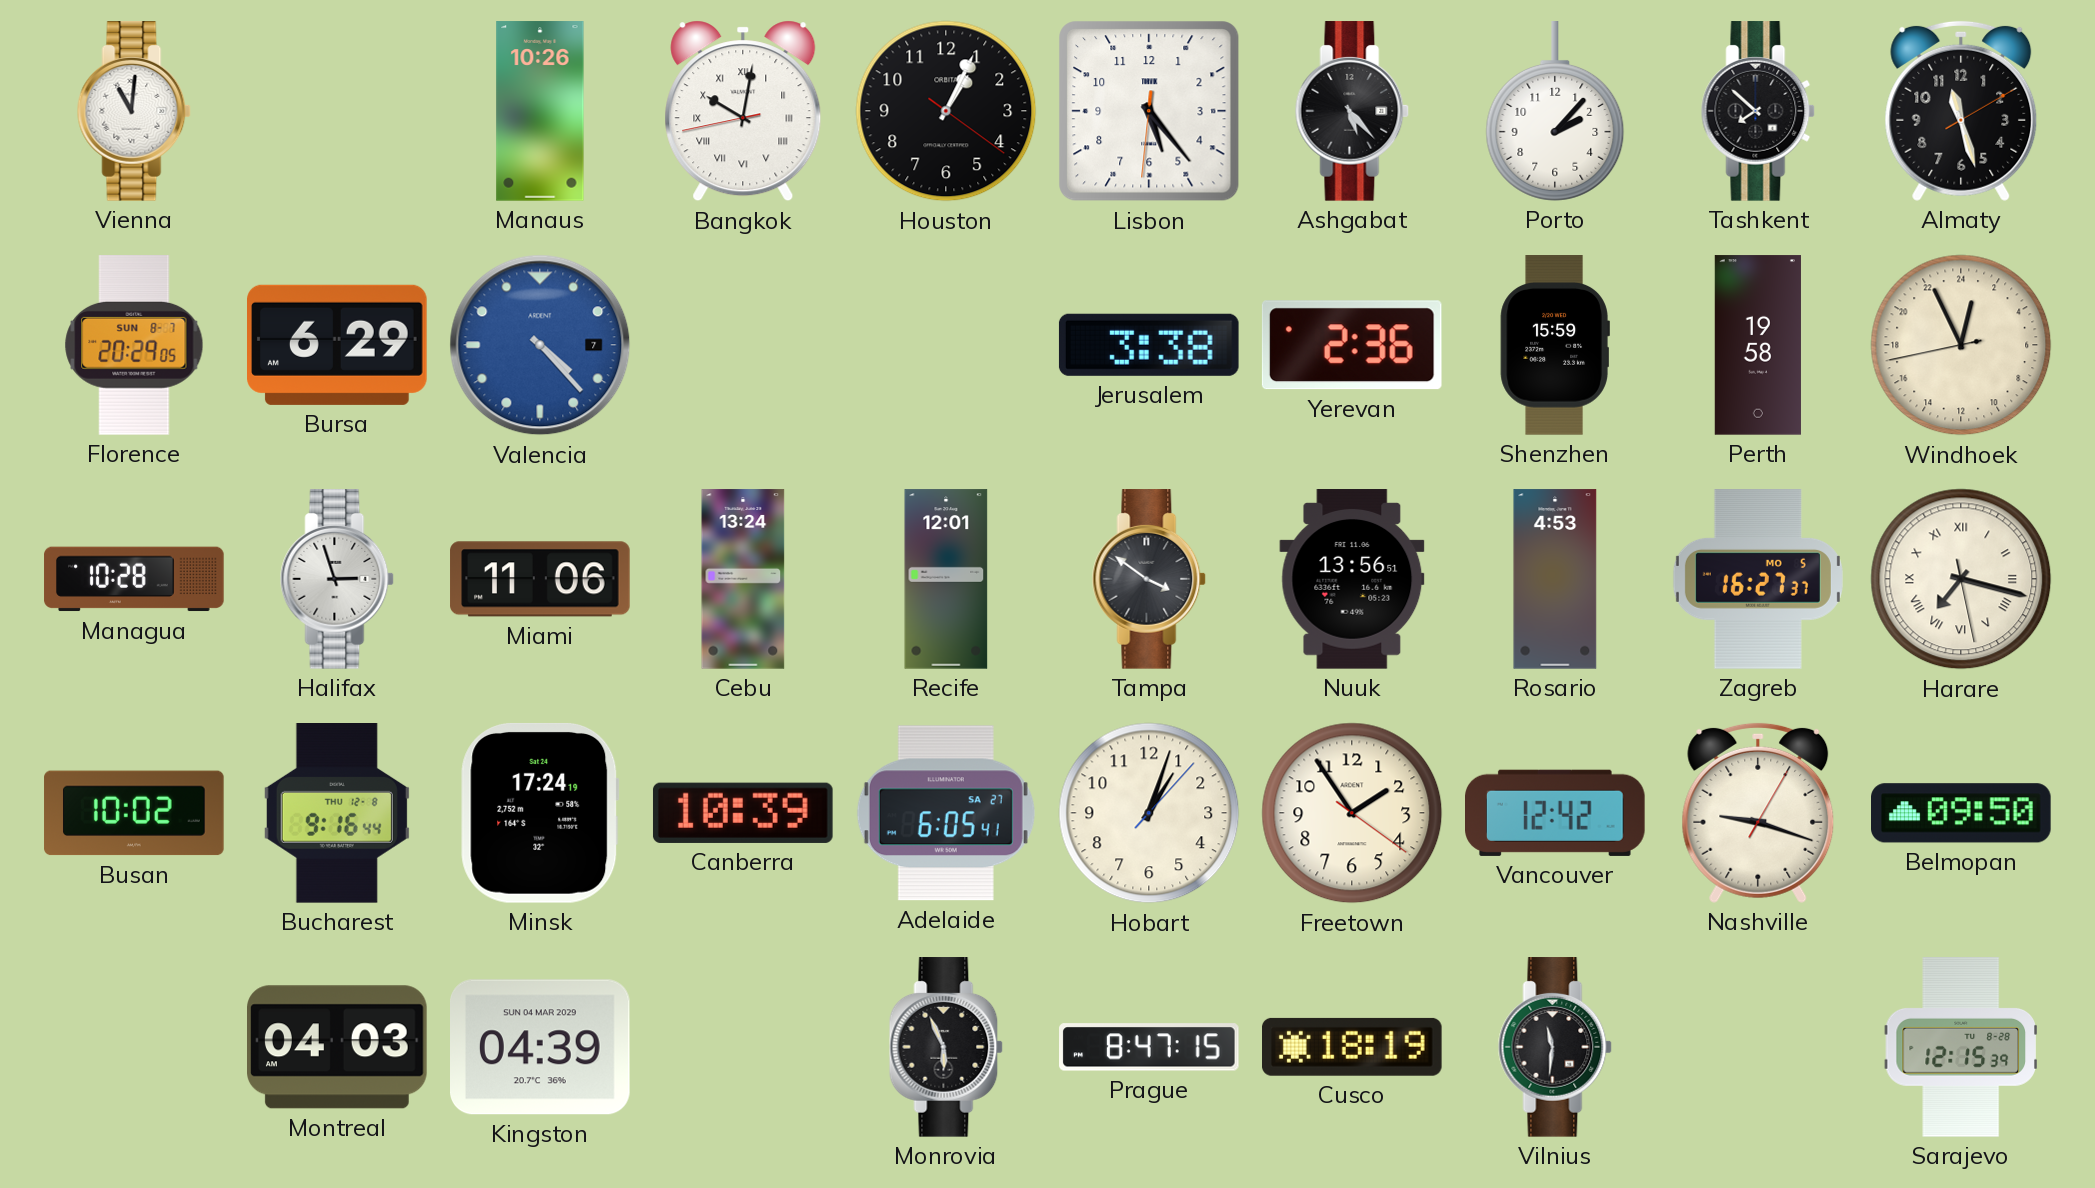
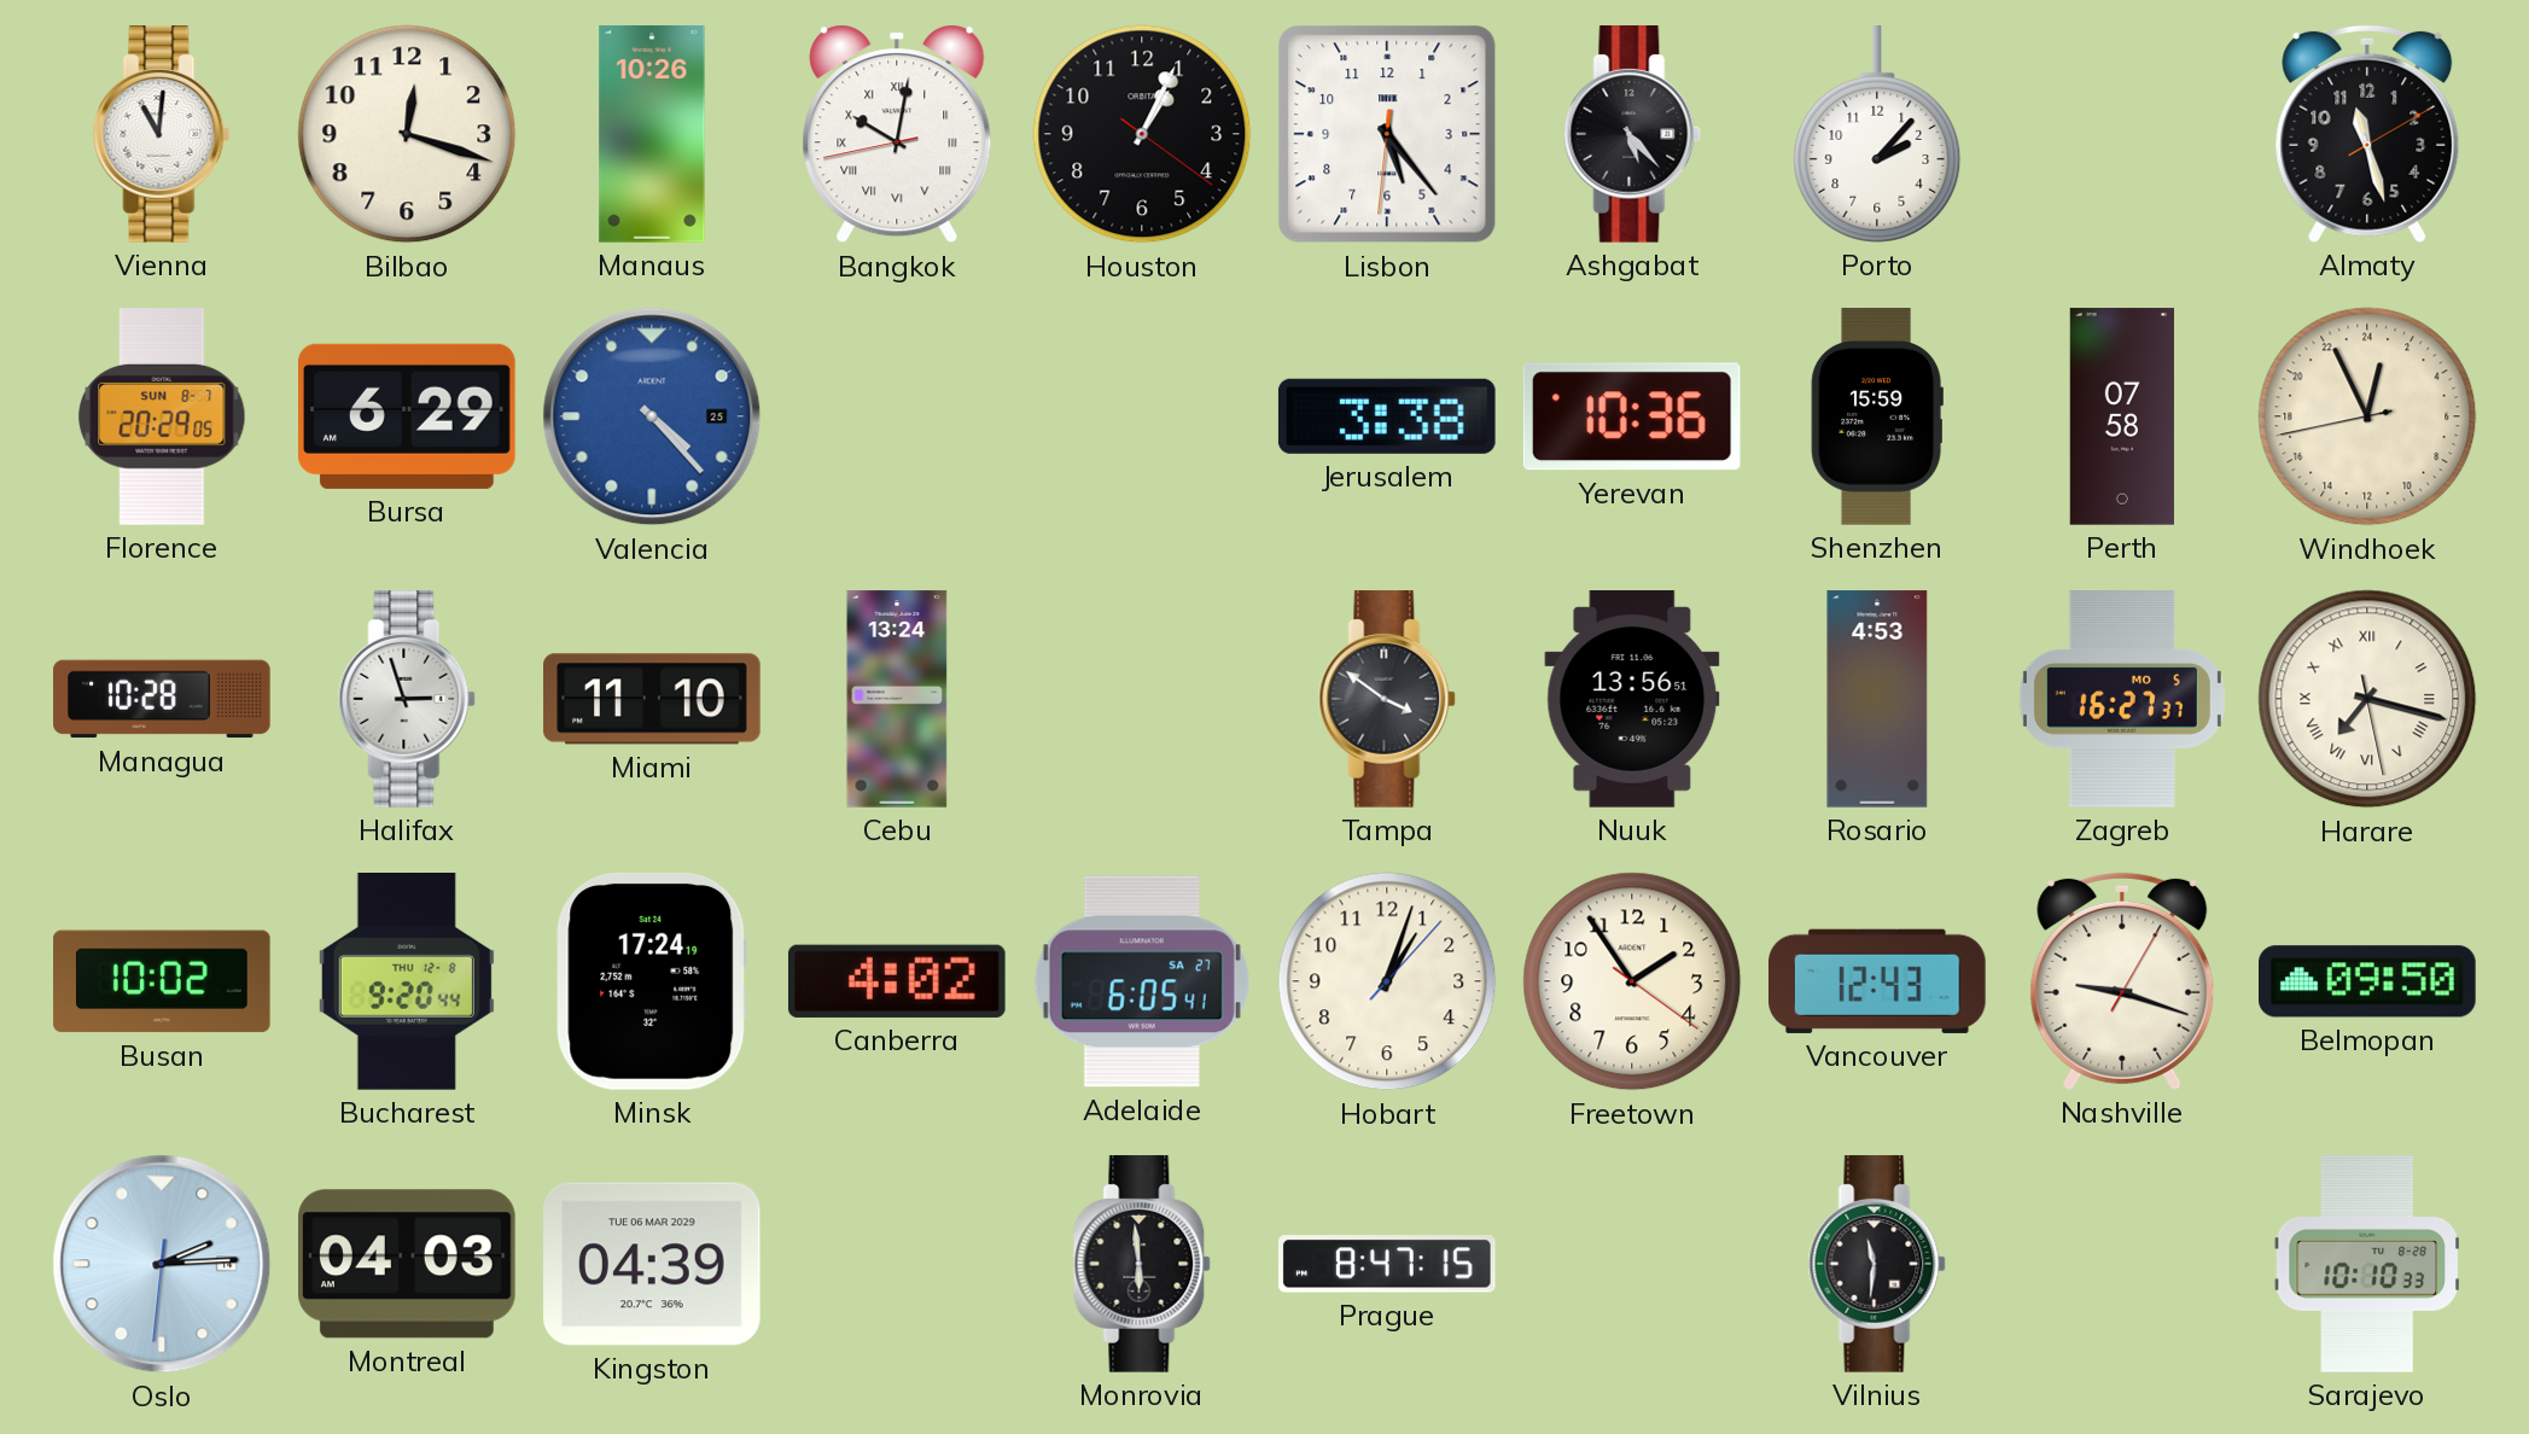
Bilbao: none -> 12:18 (407, 134)
Tashkent: 7:52 -> none (1758, 111)
Valencia date: 7 -> 25 (652, 416)
Yerevan: 2:36 -> 10:36 (1632, 416)
Perth: 19:58 -> 07:58 (2122, 416)
Miami: 11:06 -> 11:10 (652, 699)
Recife: 12:01 -> none (946, 579)
Bucharest: 9:16 -> 9:20 (407, 983)
Canberra: 10:39 -> 4:02 (897, 981)
Vancouver: 12:42 -> 12:43 (1878, 981)
Oslo: none -> 2:14 (162, 1264)
Kingston date: SUN 04 MAR 2029 -> TUE 06 MAR 2029 (653, 1264)
Monrovia: 5:56 -> 5:59 (1142, 1264)
Cusco: 18:19 -> none (1353, 1047)
Sarajevo: 12:15 -> 10:10 (2367, 1264)
